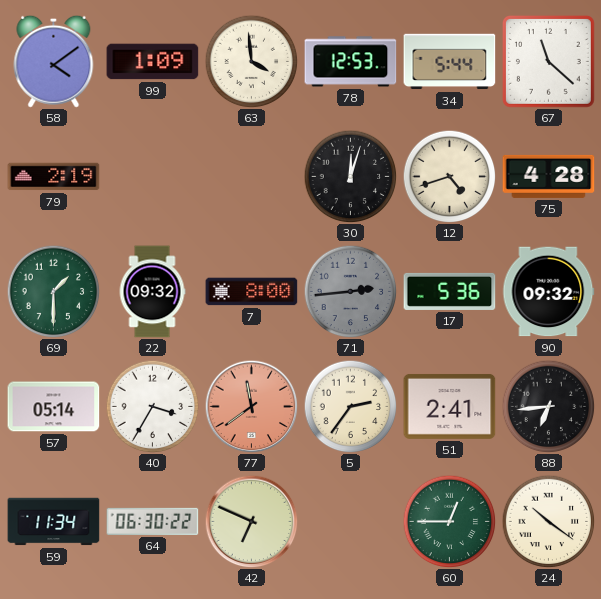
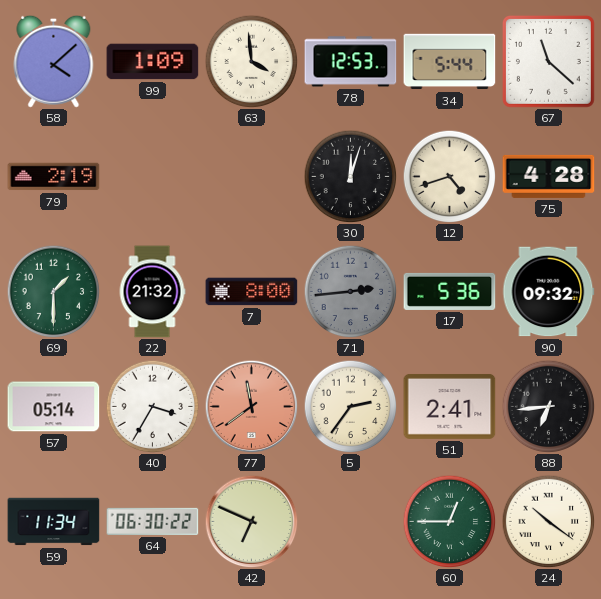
58: 4:09 -> 4:08 (54, 61)
22: 09:32 -> 21:32 (152, 292)
